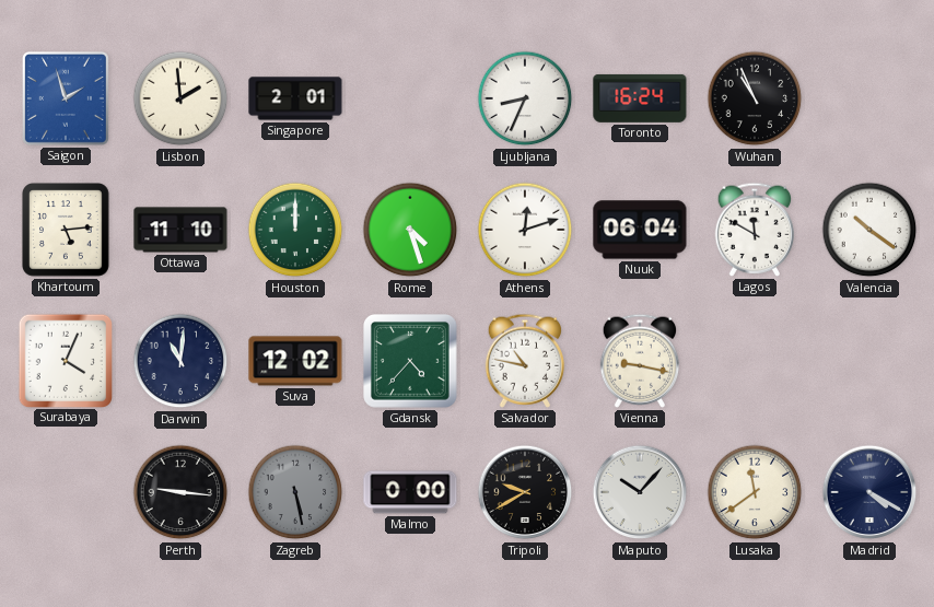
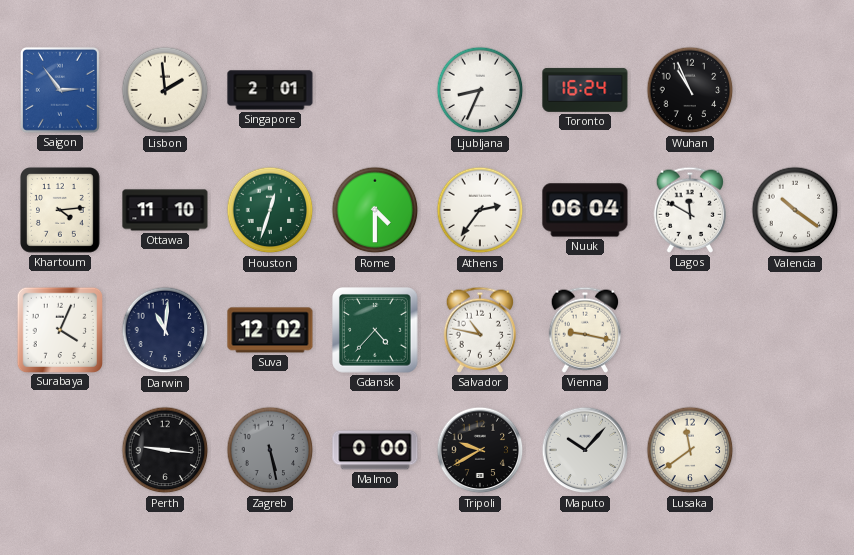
Saigon: 1:57 -> 2:54 (60, 90)
Khartoum: 5:14 -> 4:14 (61, 211)
Houston: 12:00 -> 12:33 (270, 210)
Rome: 4:27 -> 4:30 (375, 210)
Athens: 12:12 -> 2:36 (480, 210)
Madrid: 4:20 -> none (869, 492)
